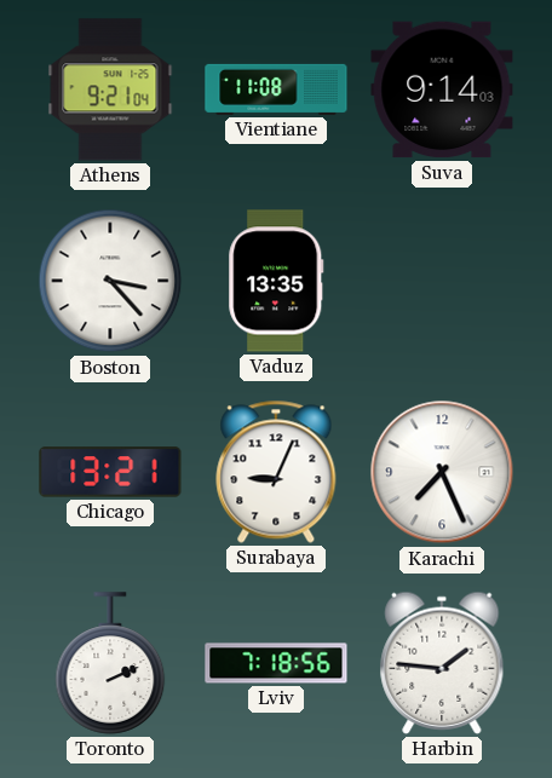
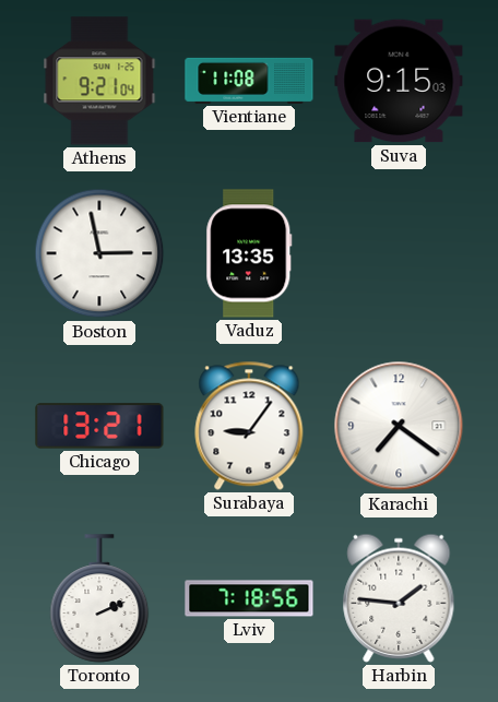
Suva: 9:14 -> 9:15 (399, 81)
Boston: 3:23 -> 2:58 (99, 253)
Surabaya: 9:04 -> 9:06 (249, 426)
Karachi: 7:26 -> 7:21 (399, 426)
